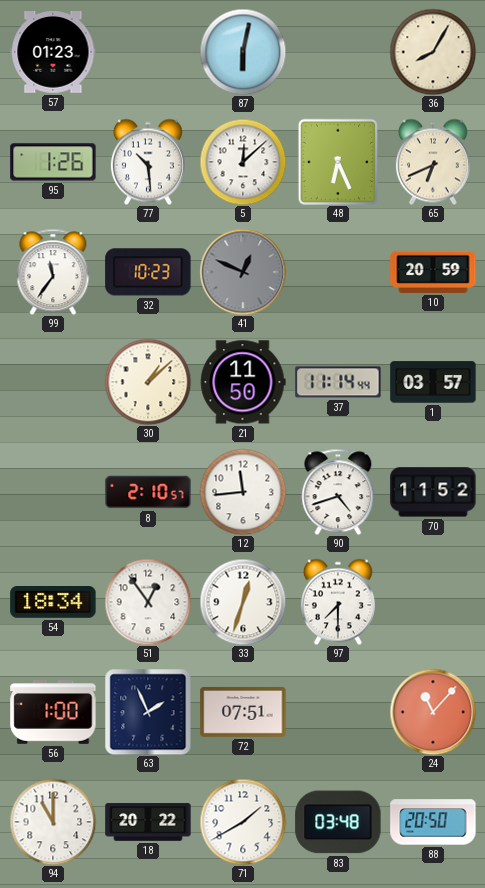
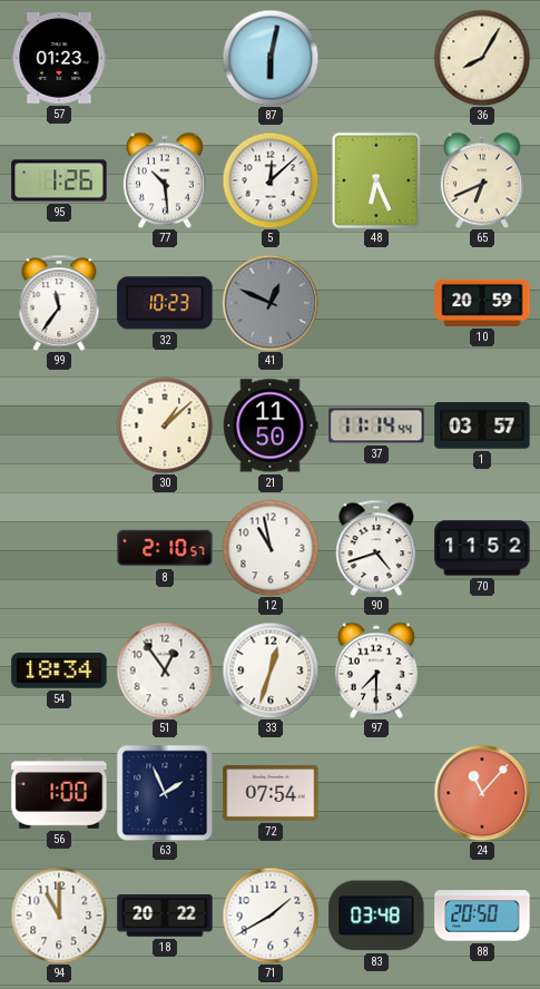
12: 11:44 -> 10:58 (271, 548)
72: 07:51 -> 07:54 (271, 793)
